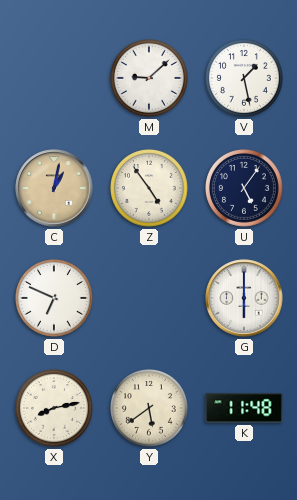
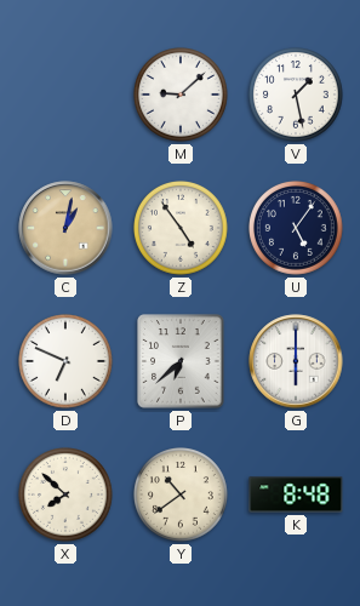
P: none -> 6:38 (181, 361)
X: 8:13 -> 7:52 (67, 496)
Y: 5:39 -> 10:39 (182, 496)
K: 11:48 -> 8:48 (296, 494)
